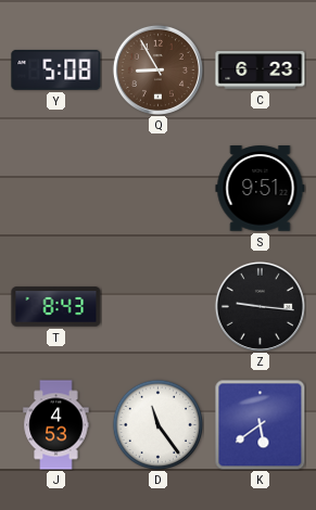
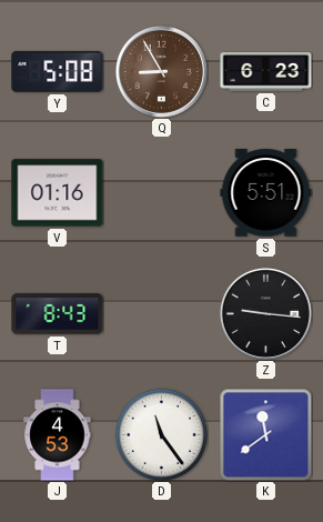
V: none -> 01:16 (58, 193)
S: 9:51 -> 5:51 (266, 193)
K: 5:39 -> 11:39 (265, 434)
